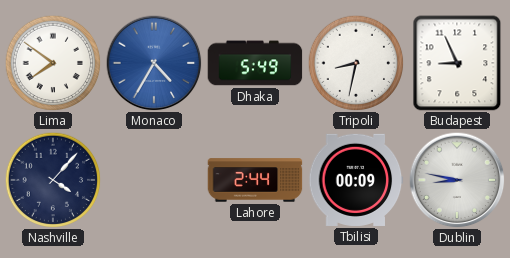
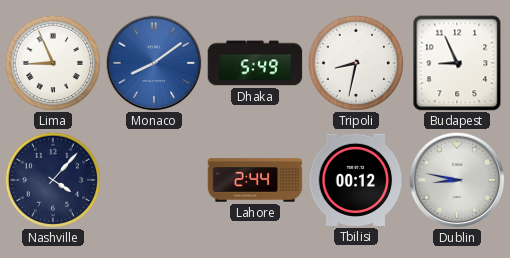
Lima: 7:51 -> 8:56 (53, 63)
Monaco: 4:35 -> 8:09 (154, 63)
Tbilisi: 00:09 -> 00:12 (356, 180)
